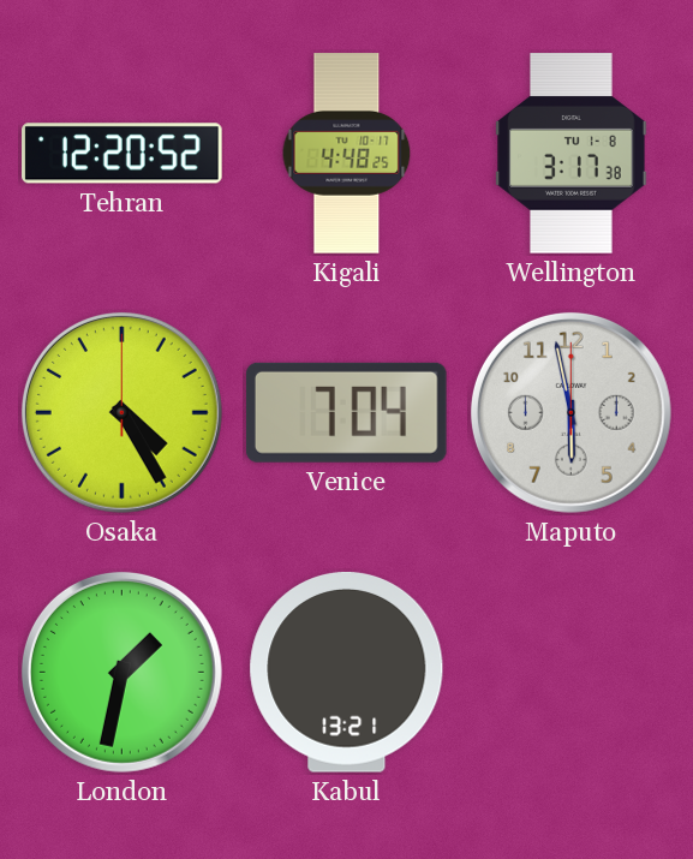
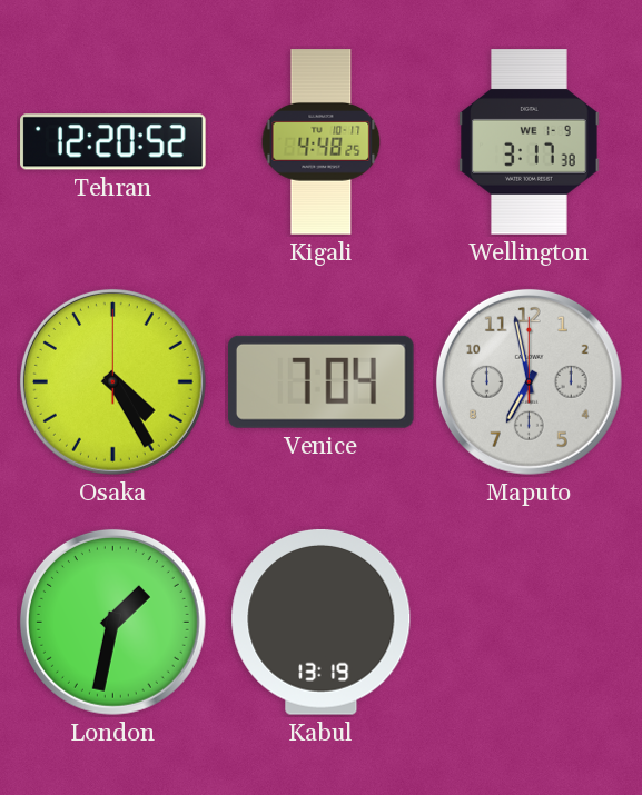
Wellington date: TU 1-8 -> WE 1-9 (530, 142)
Maputo: 5:58 -> 6:58 (529, 381)
Kabul: 13:21 -> 13:19 (322, 623)
